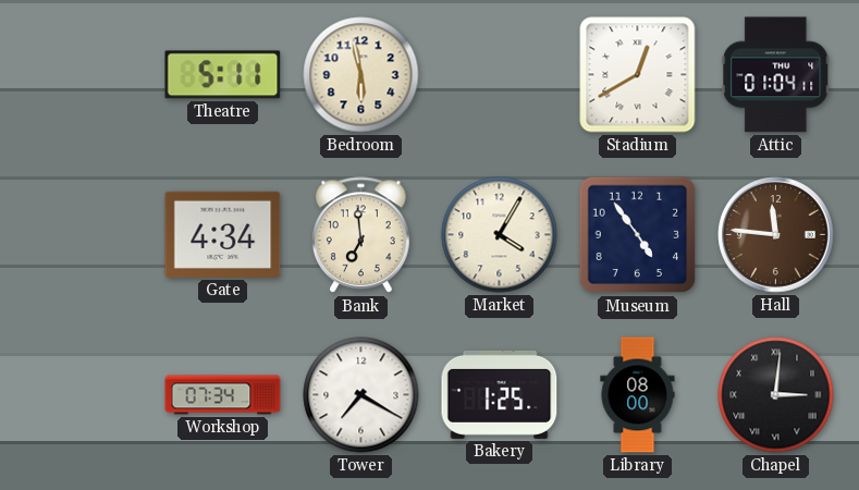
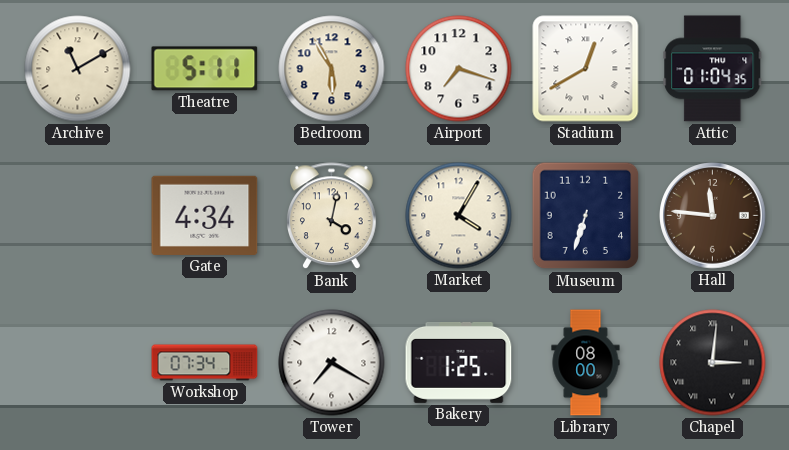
Archive: none -> 11:10 (78, 69)
Bedroom: 5:58 -> 5:55 (332, 69)
Airport: none -> 7:18 (459, 69)
Attic: 01:04:11 -> 01:04:35 (713, 69)
Bank: 6:59 -> 4:02 (332, 216)
Museum: 4:54 -> 6:33 (586, 216)
